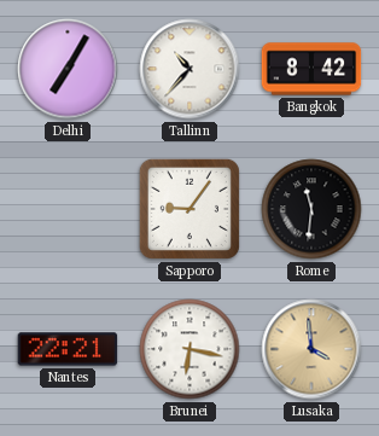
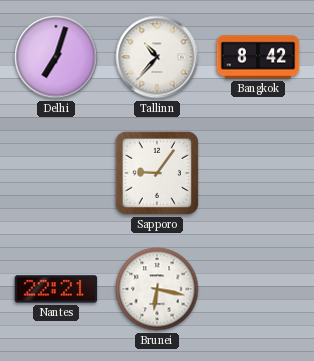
Delhi: 7:05 -> 7:03 (56, 57)
Rome: 11:31 -> none (311, 209)
Lusaka: 3:59 -> none (311, 349)
